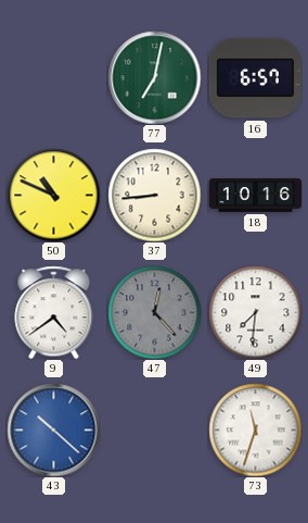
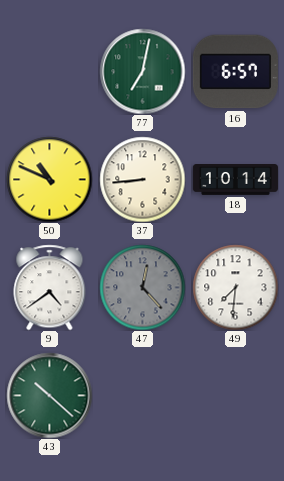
18: 10:16 -> 10:14 (235, 180)
43 dial: blue -> green (49, 395)
73: 11:33 -> none (255, 429)
